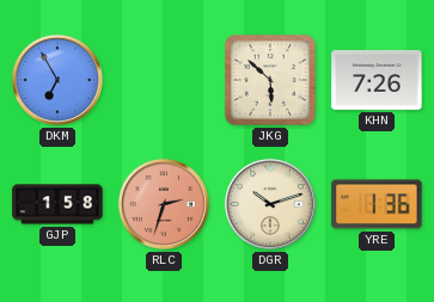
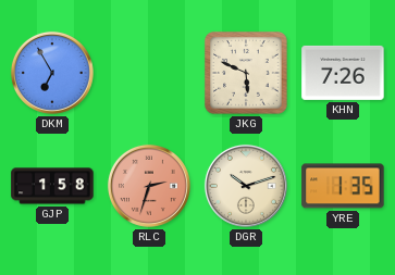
JKG: 5:52 -> 5:49 (247, 74)
YRE: 1:36 -> 1:35 (343, 186)
